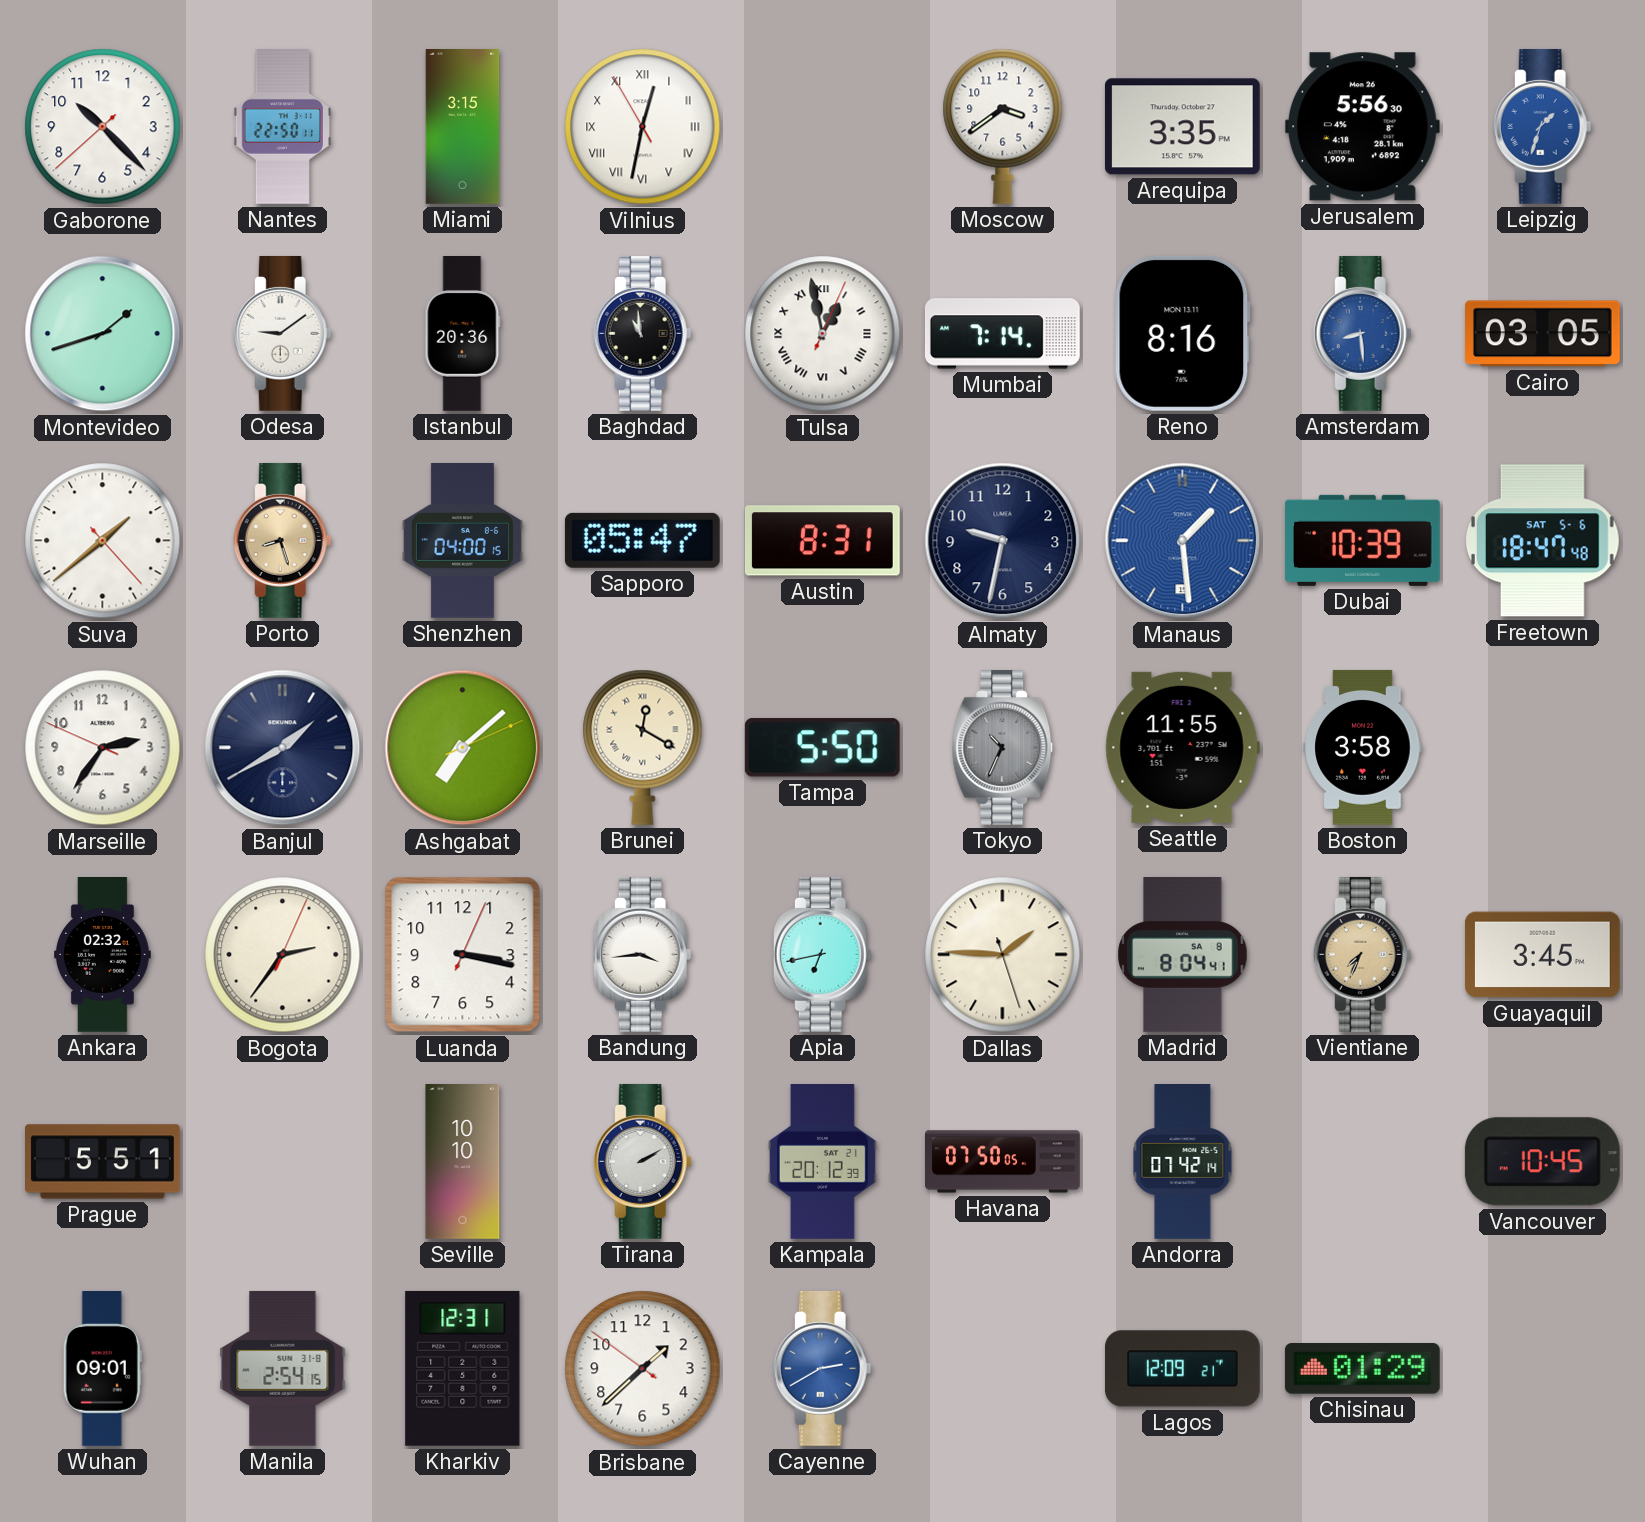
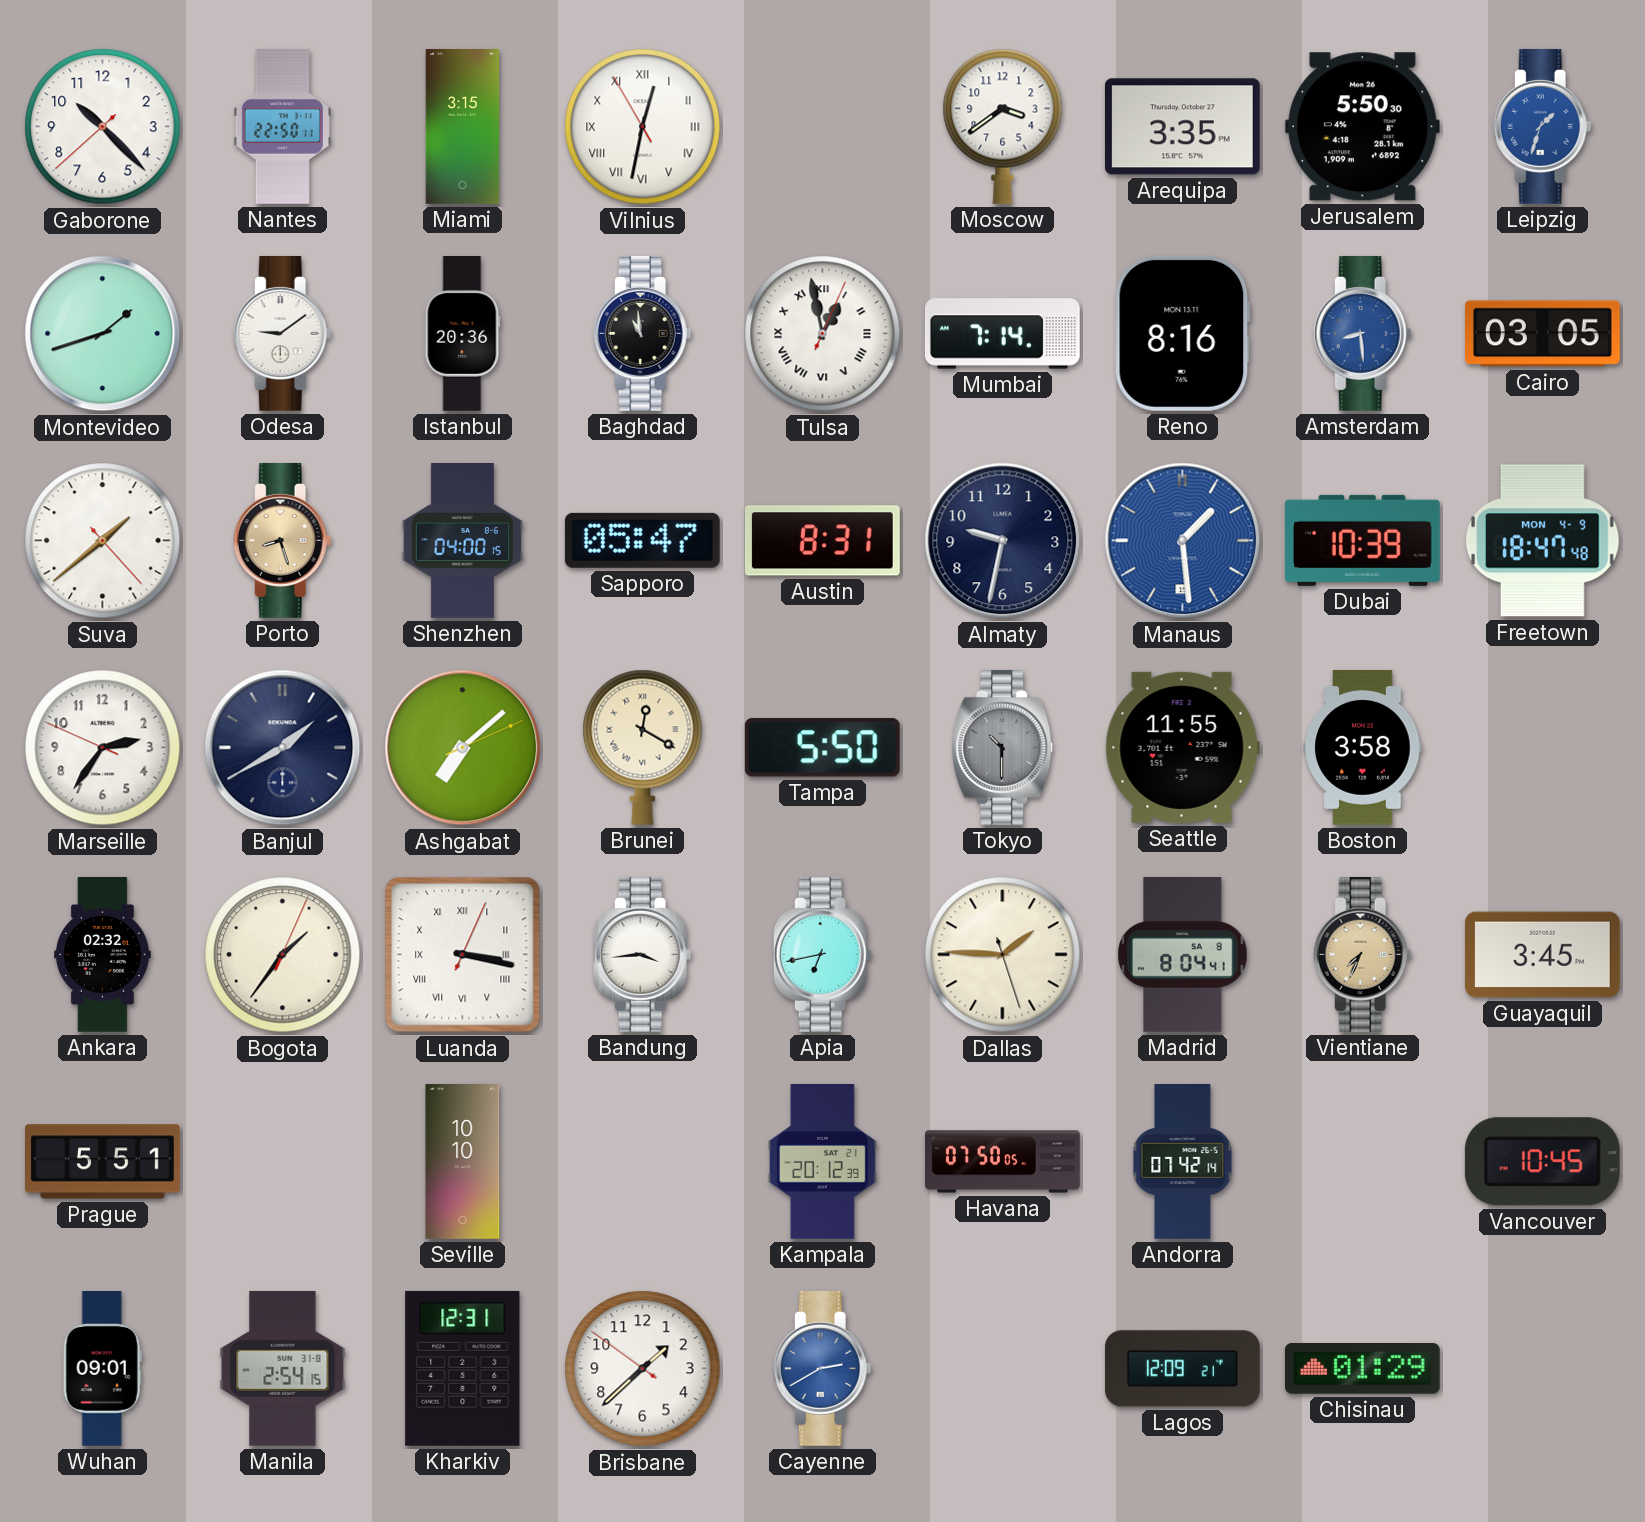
Jerusalem: 5:56 -> 5:50 (1362, 127)
Freetown date: SAT 5-6 -> MON 4-9 (1542, 541)
Tokyo: 10:34 -> 10:30 (1003, 747)
Bogota: 2:36 -> 1:36 (283, 955)
Luanda numerals: Arabic -> Roman (463, 955)
Tirana: 2:10 -> none (642, 1161)
